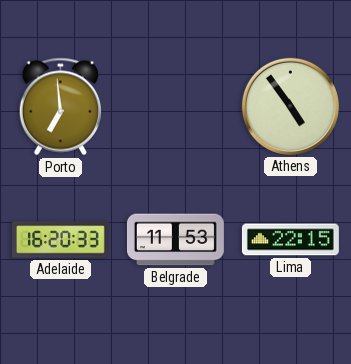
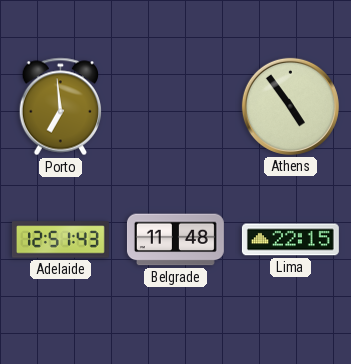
Adelaide: 16:20 -> 12:51 (60, 240)
Belgrade: 11:53 -> 11:48 (175, 240)
